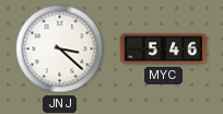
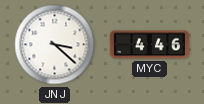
MYC: 5:46 -> 4:46 (150, 45)
